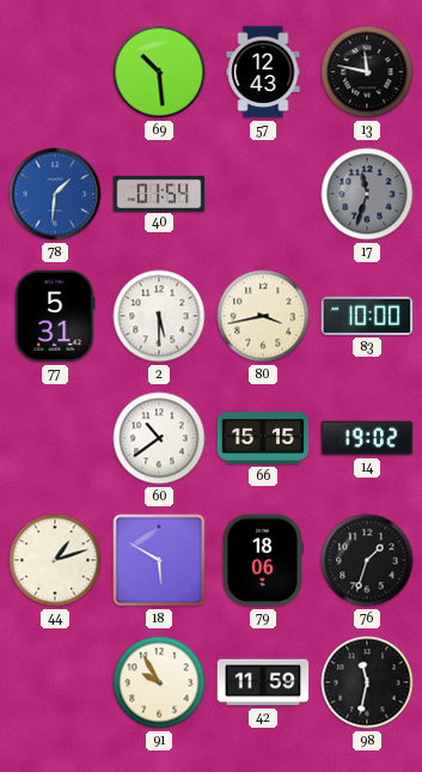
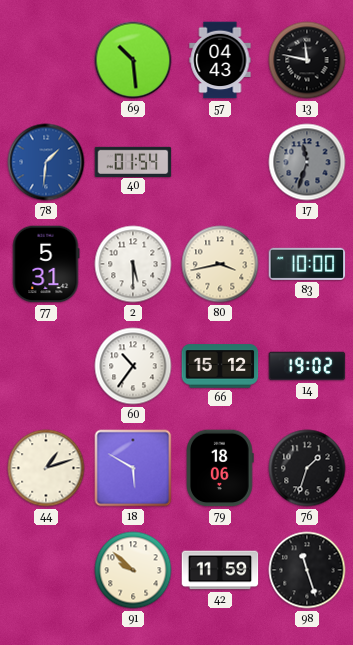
57: 12:43 -> 04:43 (220, 60)
60: 10:39 -> 10:36 (133, 366)
66: 15:15 -> 15:12 (220, 366)
91: 9:55 -> 9:52 (133, 570)
98: 11:32 -> 11:27 (307, 570)
